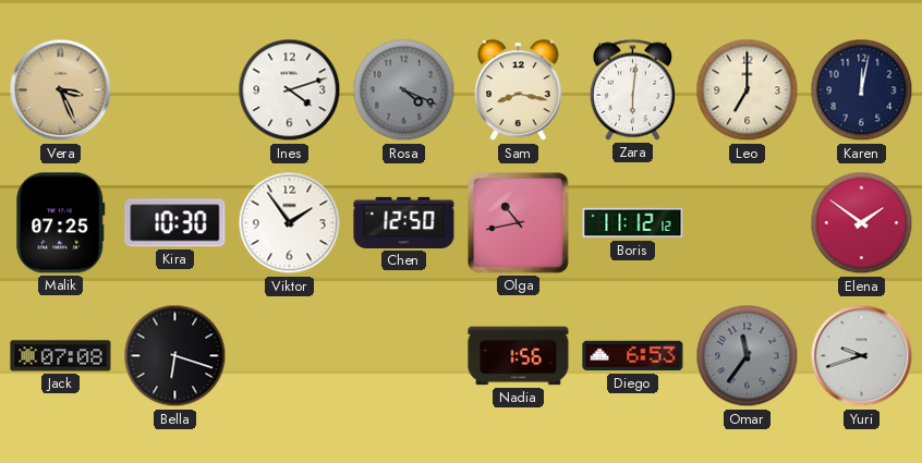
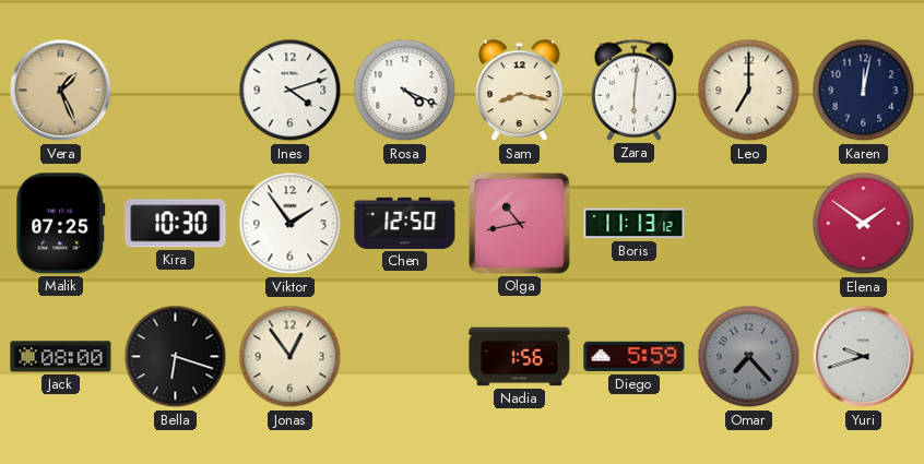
Vera: 3:26 -> 1:26 (61, 91)
Rosa dial: grey -> white (405, 91)
Boris: 11:12 -> 11:13 (635, 224)
Jack: 07:08 -> 08:00 (61, 357)
Jonas: none -> 12:54 (291, 357)
Diego: 6:53 -> 5:59 (635, 357)
Omar: 11:36 -> 7:23 (749, 357)
